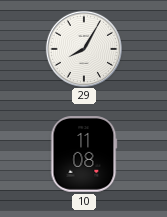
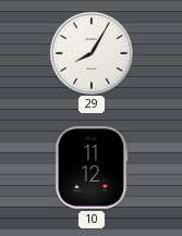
10: 11:08 -> 11:12 (92, 167)
